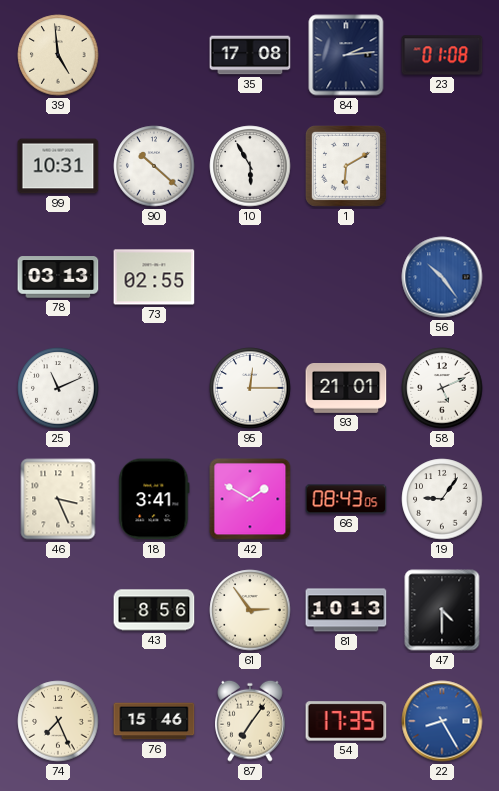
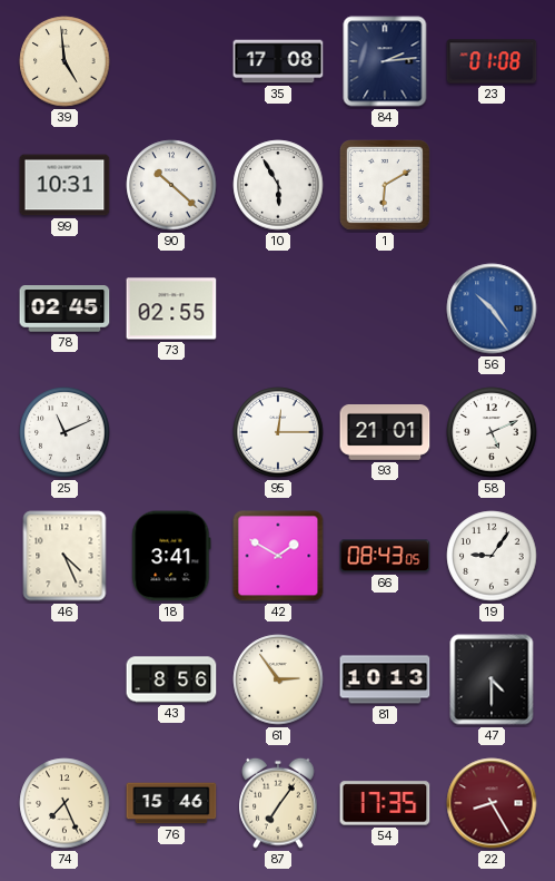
78: 03:13 -> 02:45 (65, 309)
46: 3:26 -> 4:26 (65, 556)
22 dial: blue -> burgundy (492, 803)
